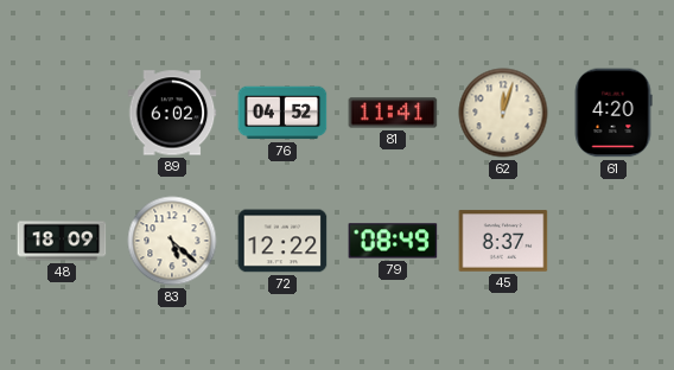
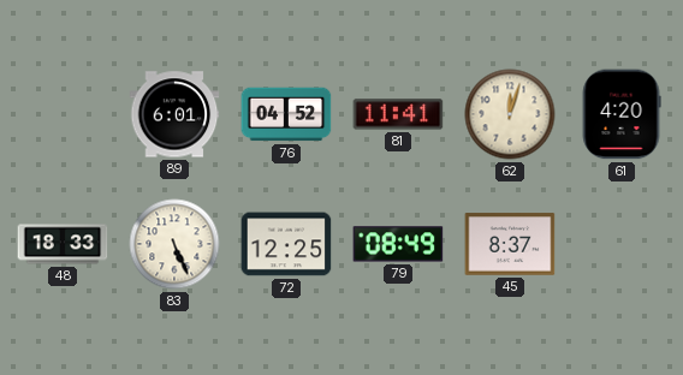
89: 6:02 -> 6:01 (174, 114)
48: 18:09 -> 18:33 (63, 244)
83: 5:22 -> 5:26 (174, 244)
72: 12:22 -> 12:25 (286, 244)
